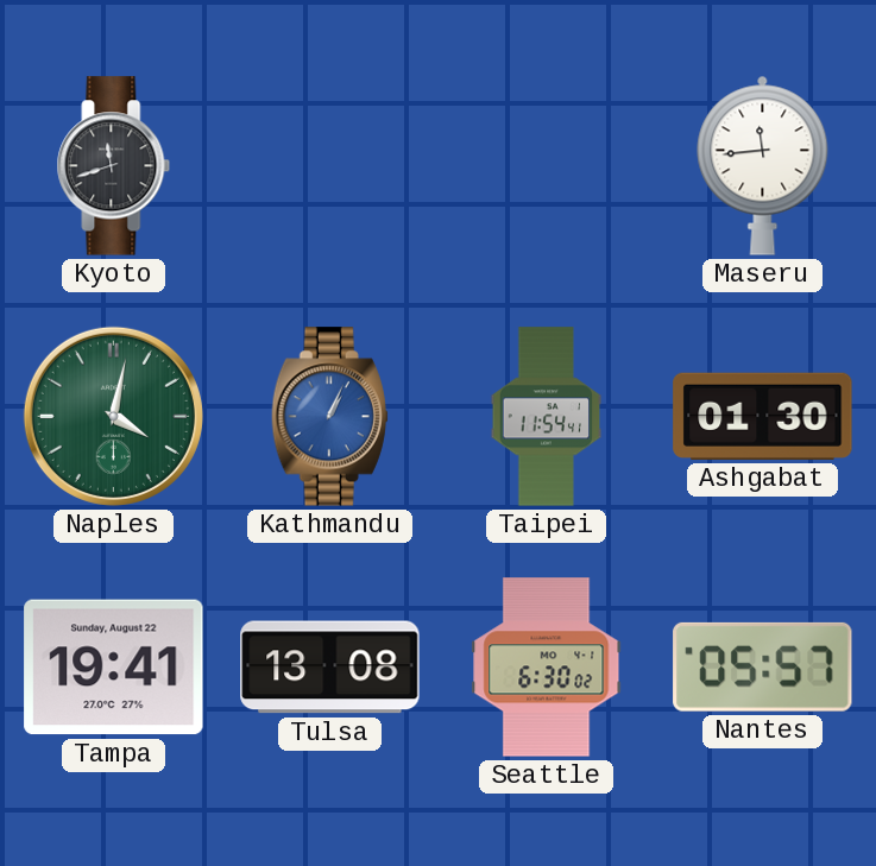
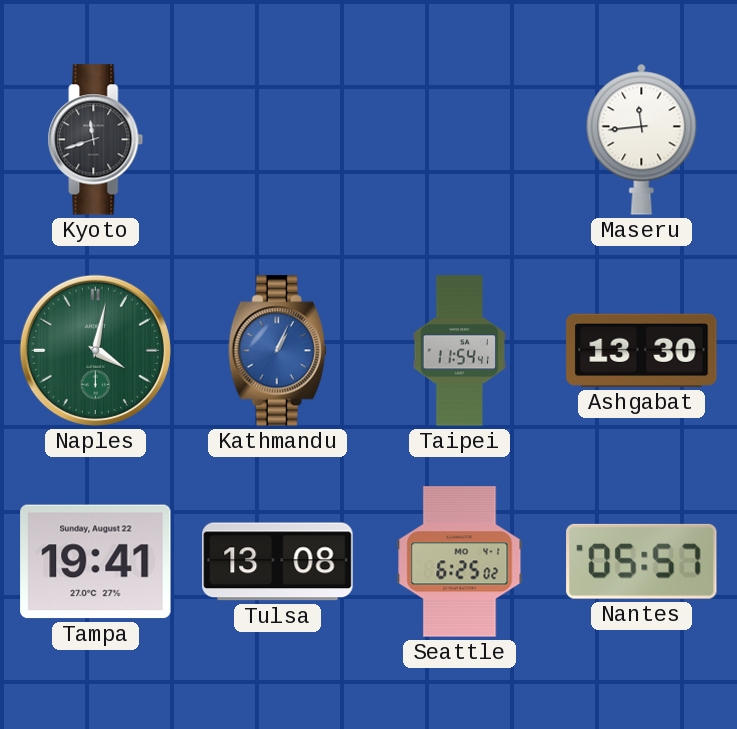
Ashgabat: 01:30 -> 13:30 (642, 350)
Seattle: 6:30 -> 6:25 (460, 562)
